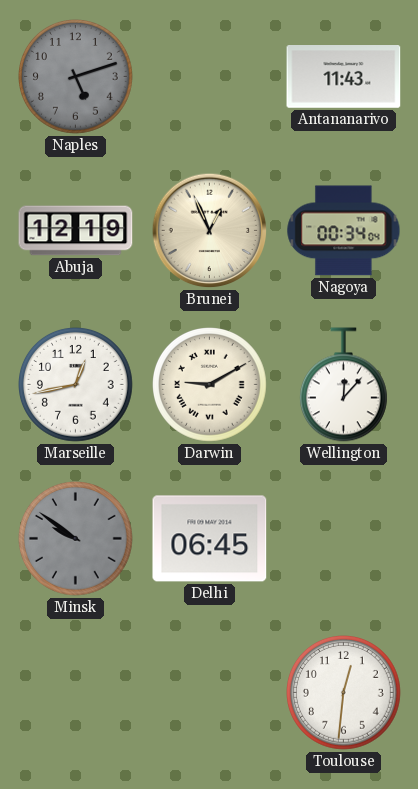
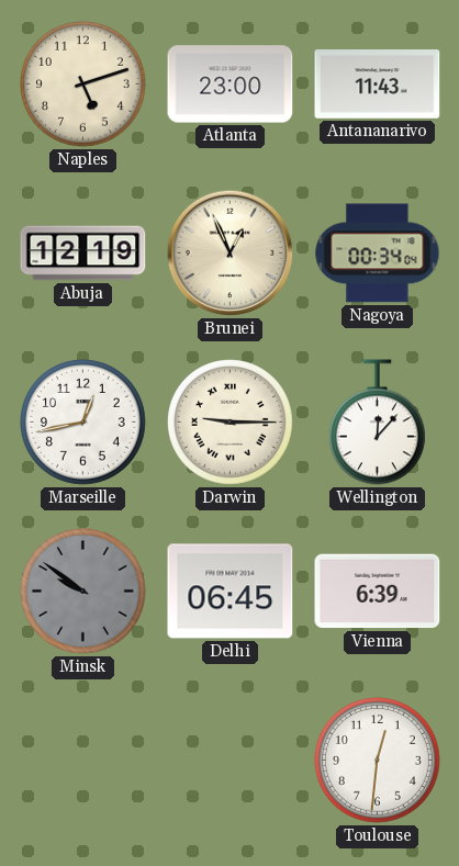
Naples dial: grey -> cream (83, 85)
Atlanta: none -> 23:00 (231, 85)
Darwin: 9:10 -> 9:15 (231, 423)
Vienna: none -> 6:39 (378, 592)
